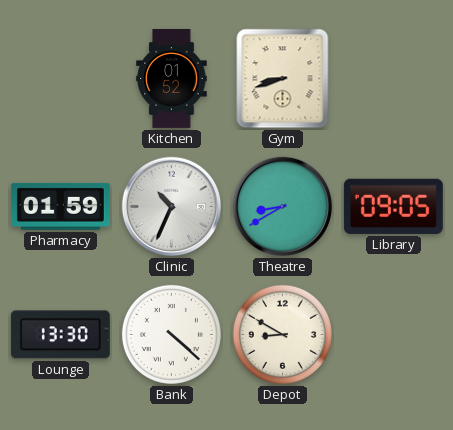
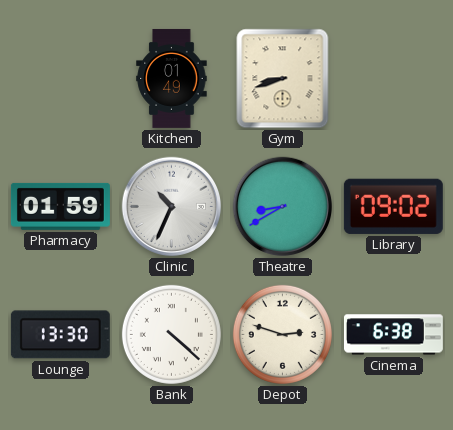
Kitchen: 01:52 -> 01:49 (172, 78)
Library: 09:05 -> 09:02 (393, 206)
Depot: 8:50 -> 2:48 (282, 334)
Cinema: none -> 6:38 (393, 335)
